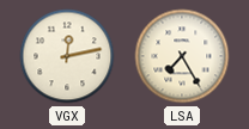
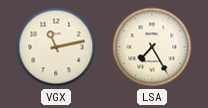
VGX: 12:13 -> 11:13 (56, 47)
